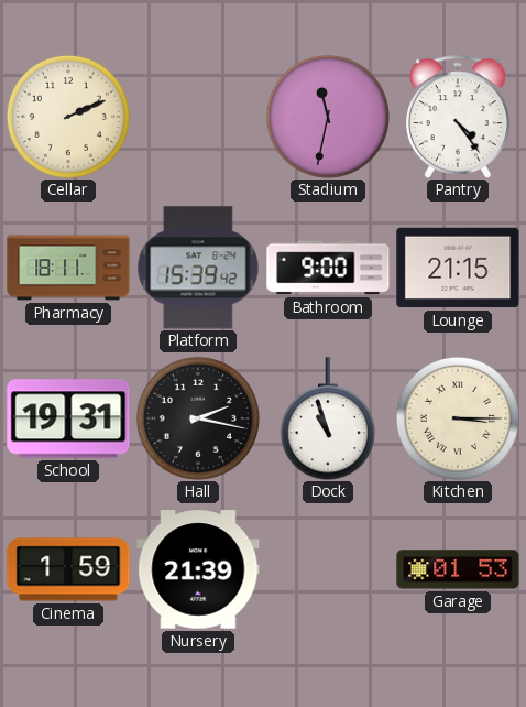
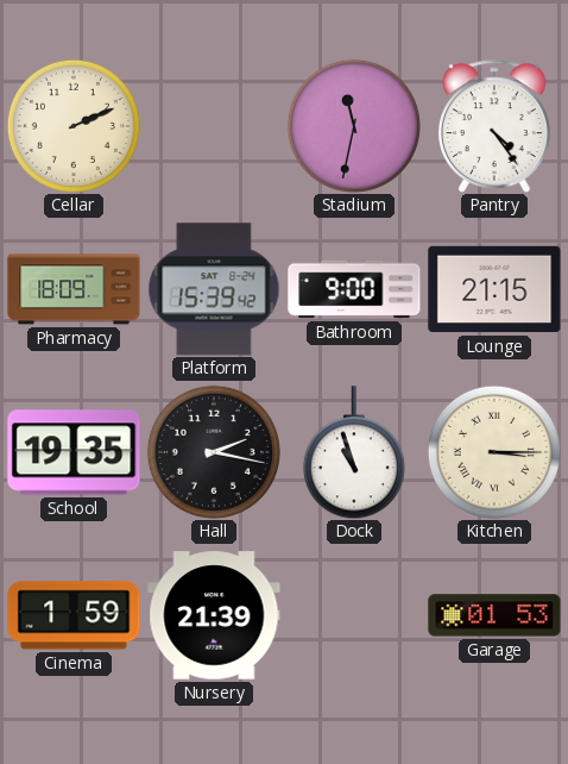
Pharmacy: 18:11 -> 18:09 (74, 289)
School: 19:31 -> 19:35 (74, 452)
